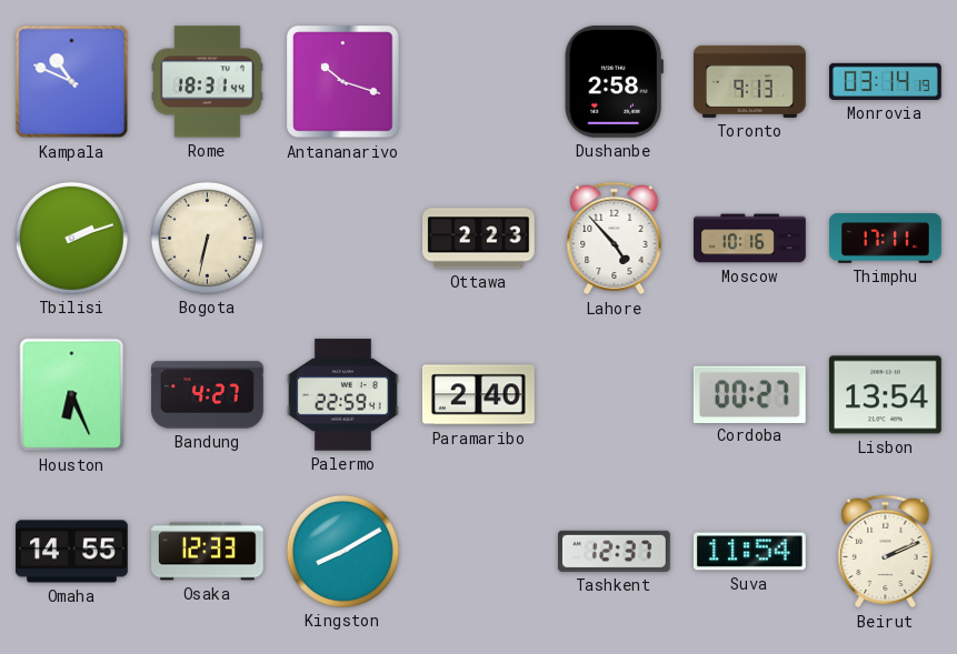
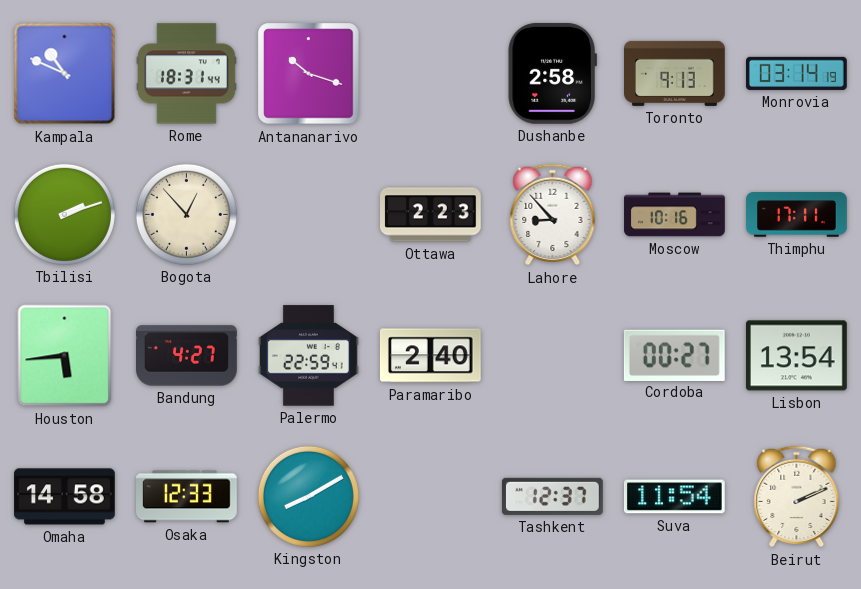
Bogota: 6:32 -> 12:53 (186, 214)
Lahore: 4:53 -> 8:53 (553, 215)
Houston: 6:26 -> 5:44 (65, 356)
Omaha: 14:55 -> 14:58 (65, 497)
